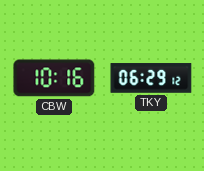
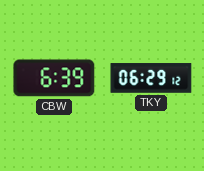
CBW: 10:16 -> 6:39 (54, 78)
